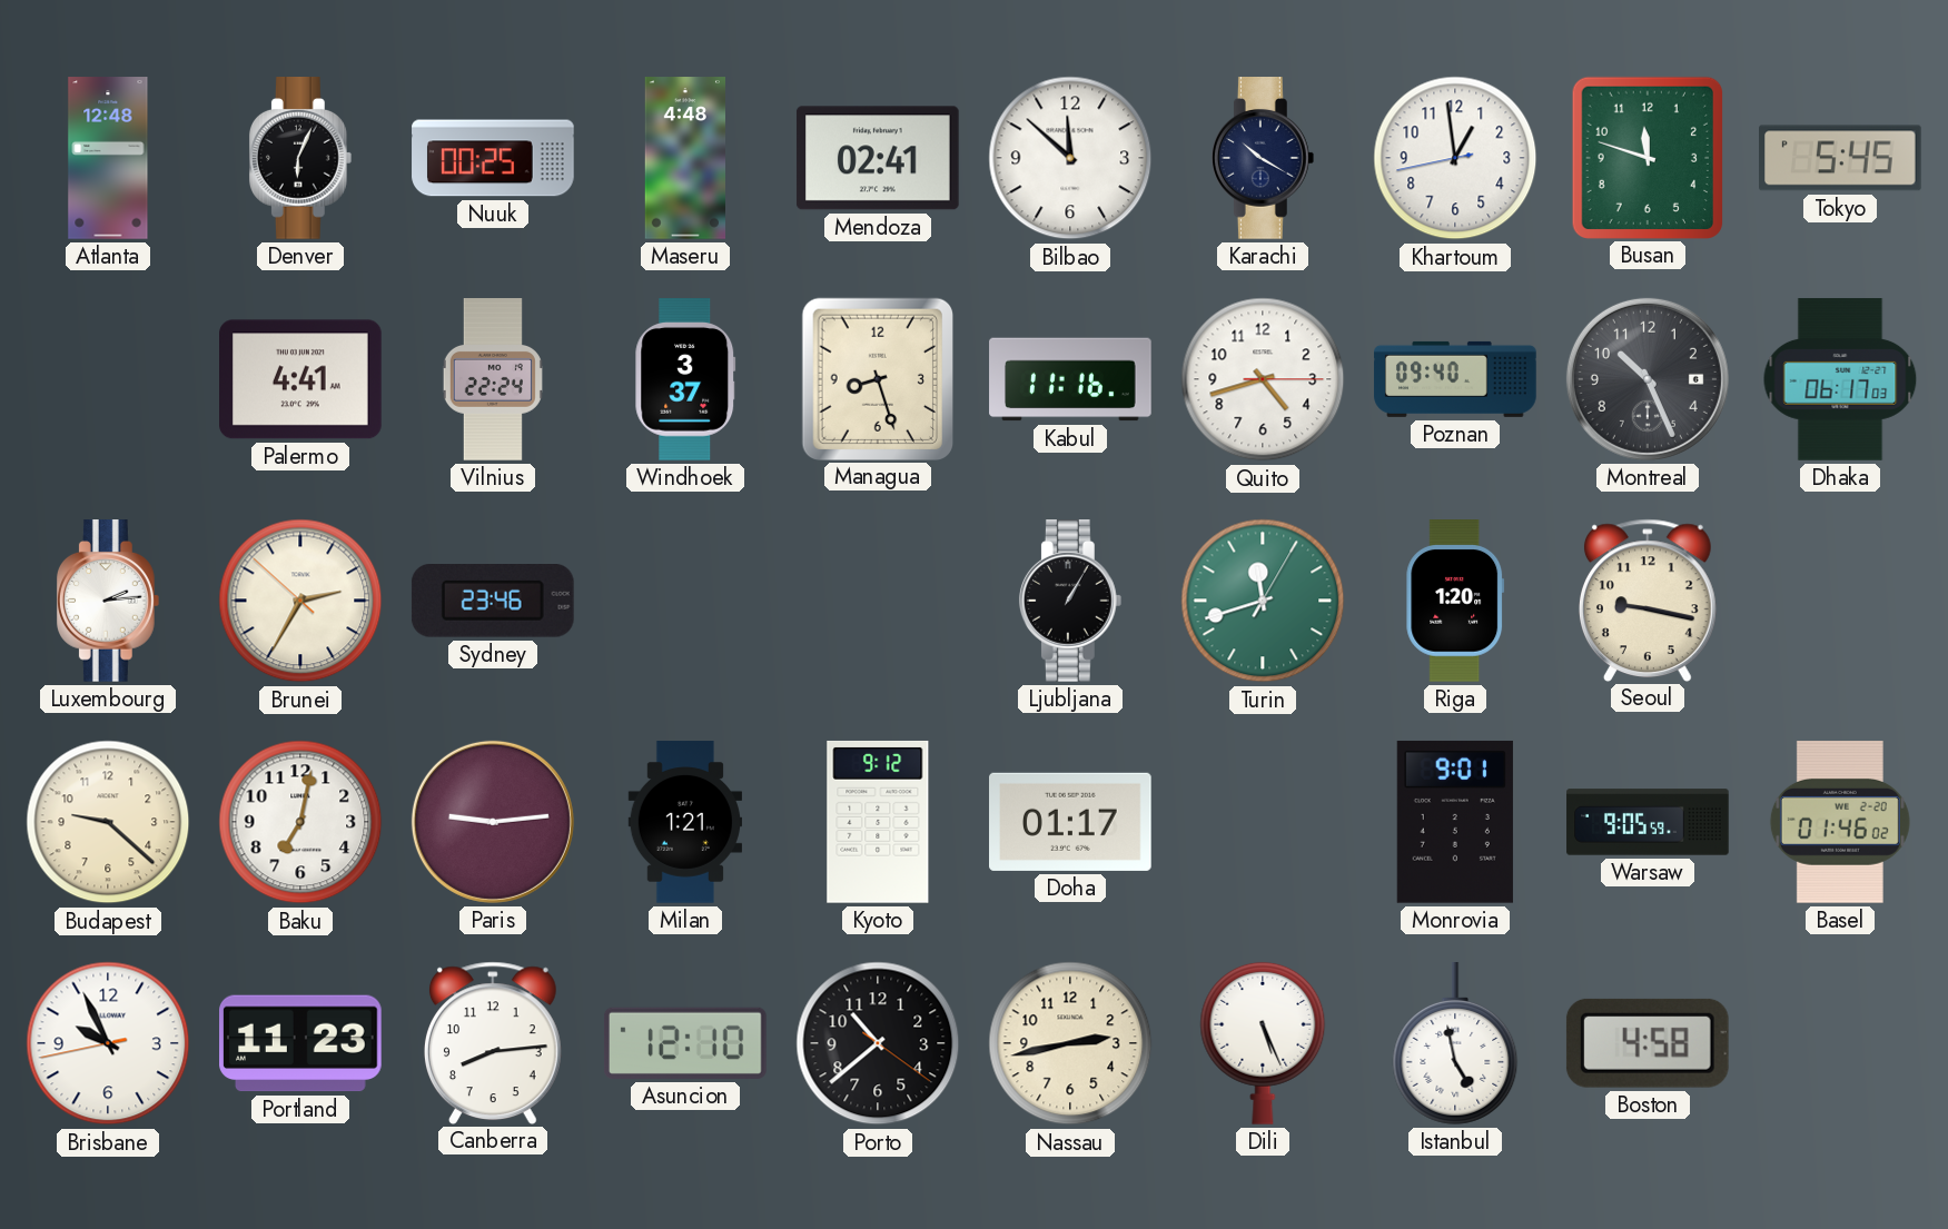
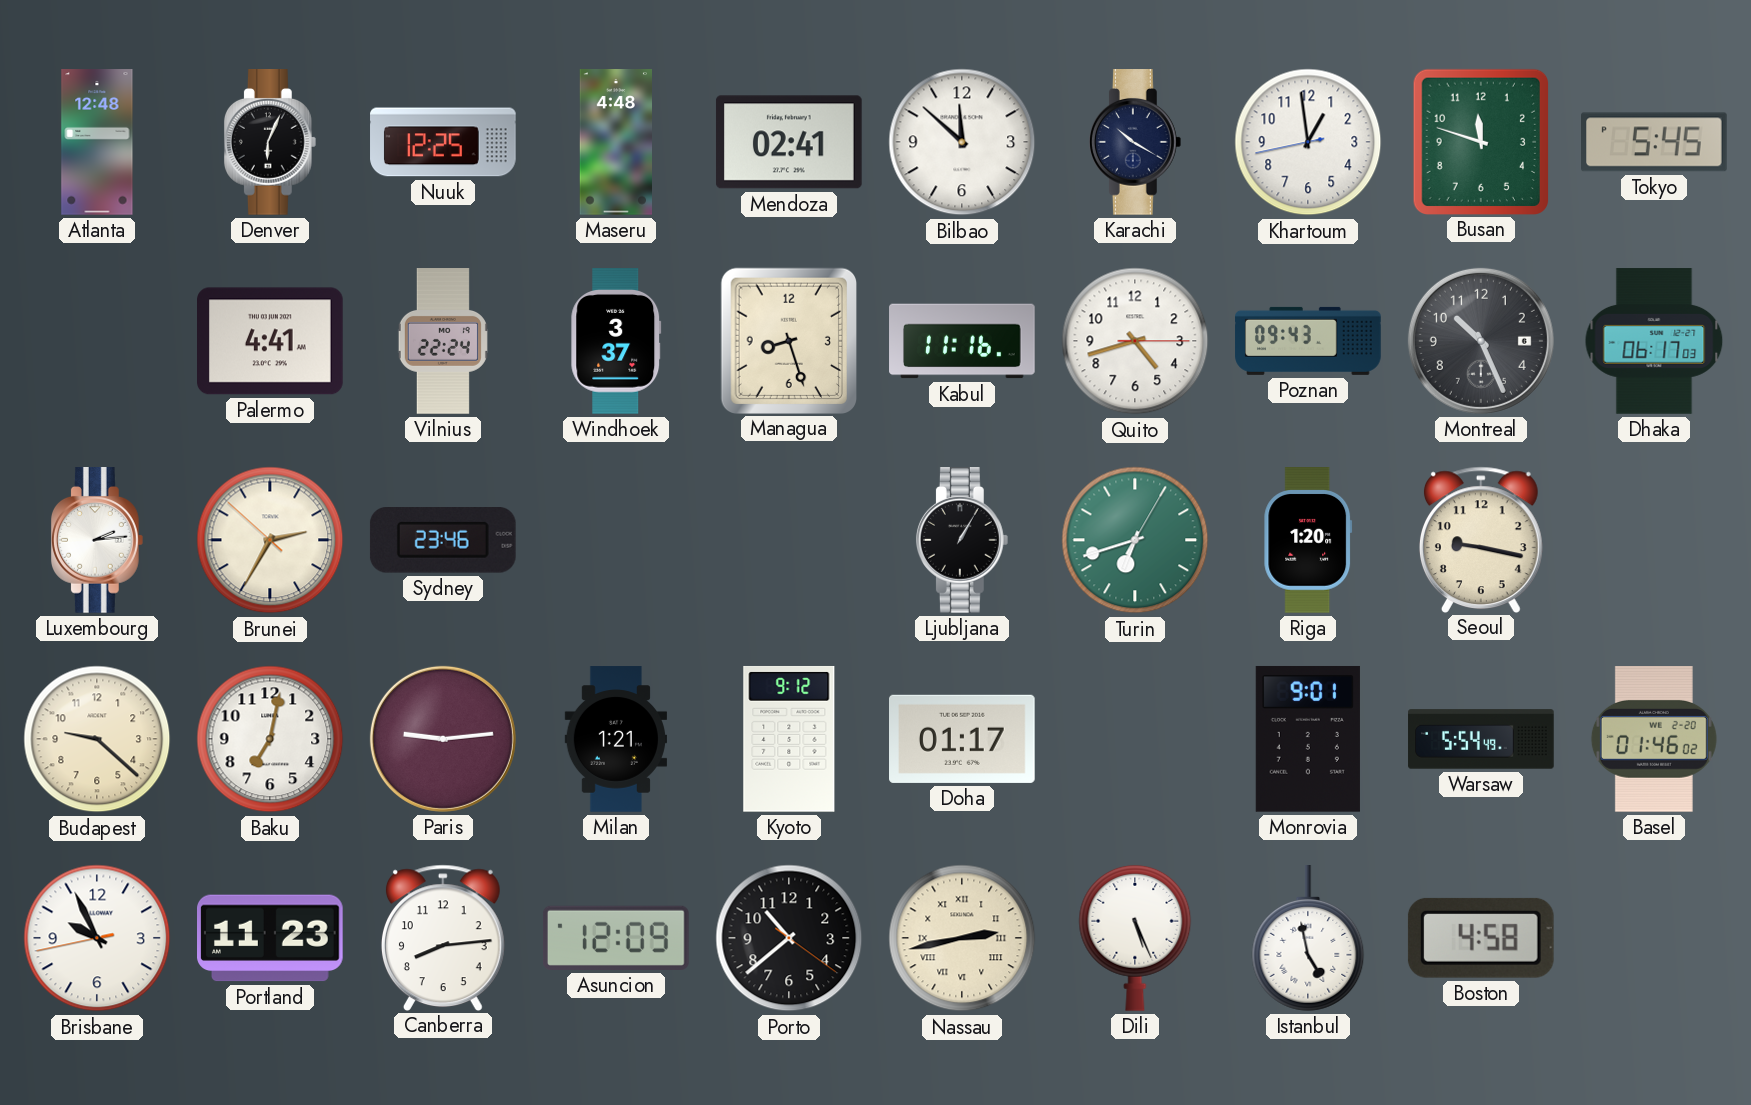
Nuuk: 00:25 -> 12:25 (443, 142)
Poznan: 09:40 -> 09:43 (1308, 341)
Turin: 11:42 -> 6:42 (1135, 540)
Warsaw: 9:05 -> 5:54 (1481, 739)
Asuncion: 12:10 -> 12:09 (617, 938)
Nassau numerals: Arabic -> Roman (962, 938)
